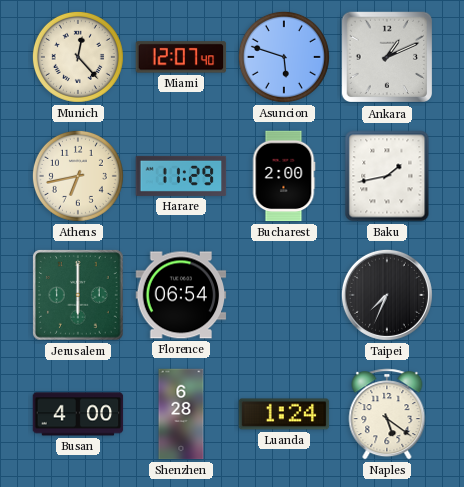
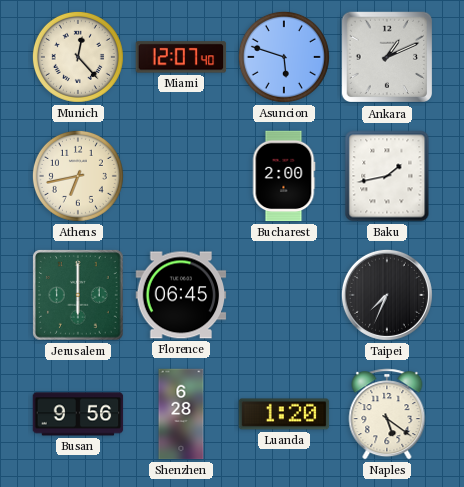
Harare: 11:29 -> none (181, 176)
Florence: 06:54 -> 06:45 (181, 295)
Busan: 4:00 -> 9:56 (78, 414)
Luanda: 1:24 -> 1:20 (284, 414)
